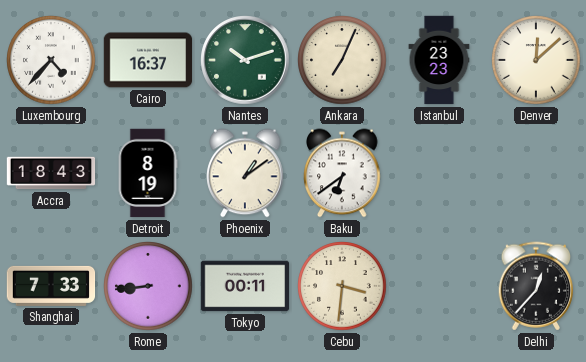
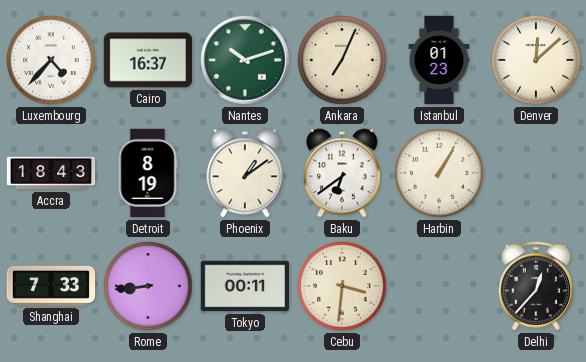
Istanbul: 23:23 -> 01:23 (439, 60)
Harbin: none -> 1:05 (439, 173)
